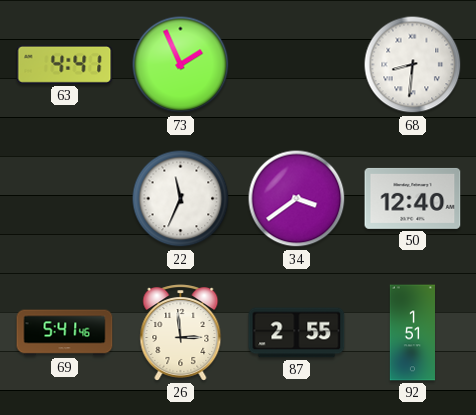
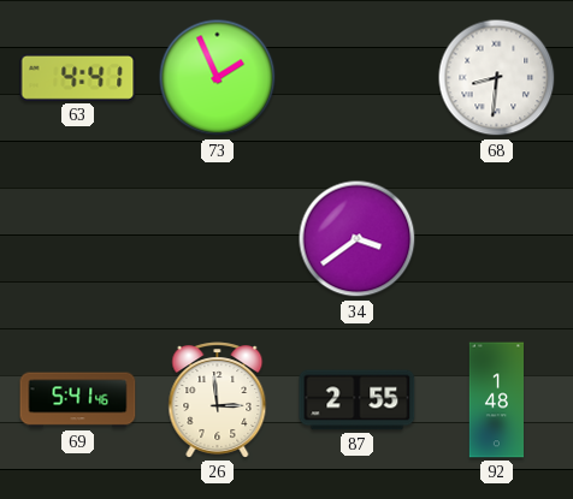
22: 11:34 -> none (181, 199)
50: 12:40 -> none (413, 198)
92: 1:51 -> 1:48 (496, 400)
